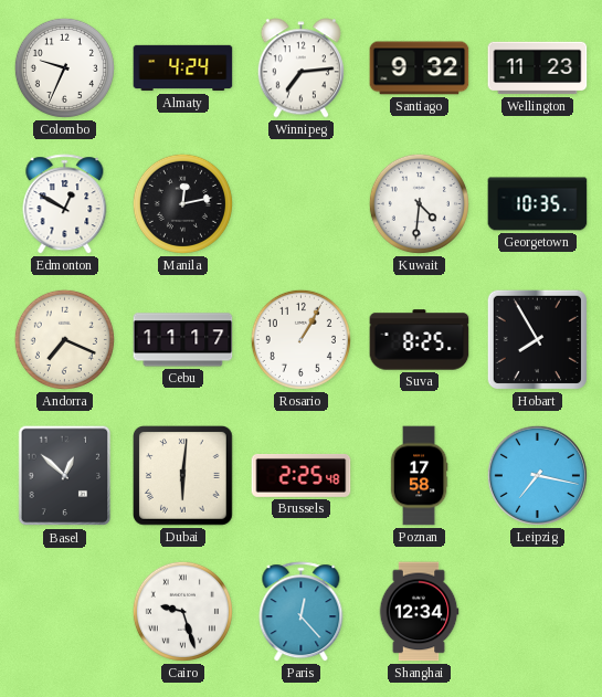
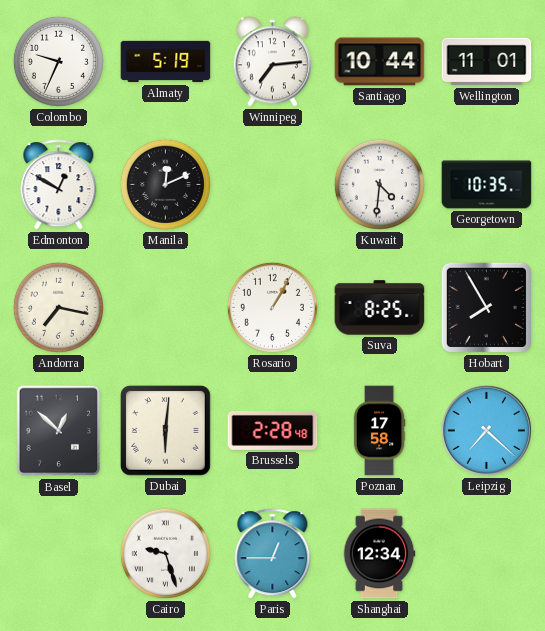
Almaty: 4:24 -> 5:19 (166, 62)
Santiago: 9:32 -> 10:44 (380, 62)
Wellington: 11:23 -> 11:01 (487, 62)
Manila: 12:13 -> 12:11 (165, 184)
Andorra: 7:19 -> 7:17 (58, 307)
Cebu: 11:17 -> none (183, 340)
Brussels: 2:25 -> 2:28 (273, 430)
Leipzig: 7:17 -> 7:22 (486, 430)
Paris: 12:23 -> 12:45 (273, 554)
